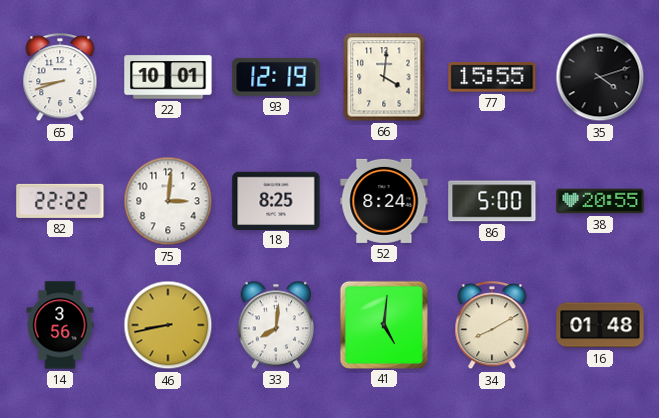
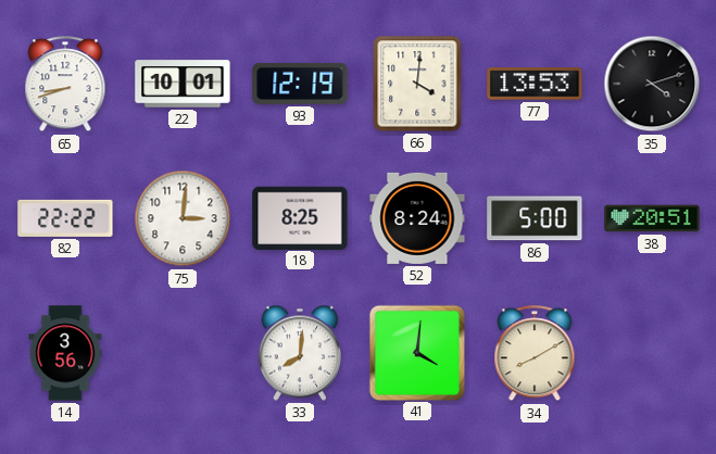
77: 15:55 -> 13:53 (535, 84)
38: 20:55 -> 20:51 (652, 218)
46: 8:43 -> none (168, 325)
41: 5:01 -> 4:01 (416, 352)
16: 01:48 -> none (600, 325)
